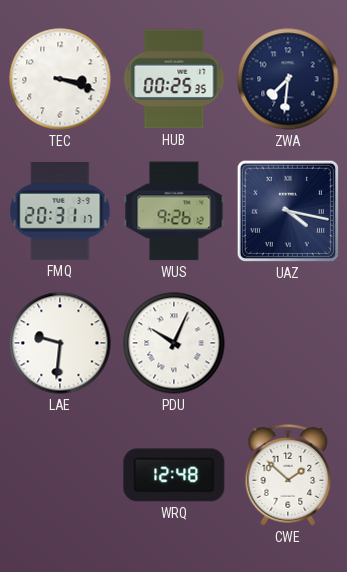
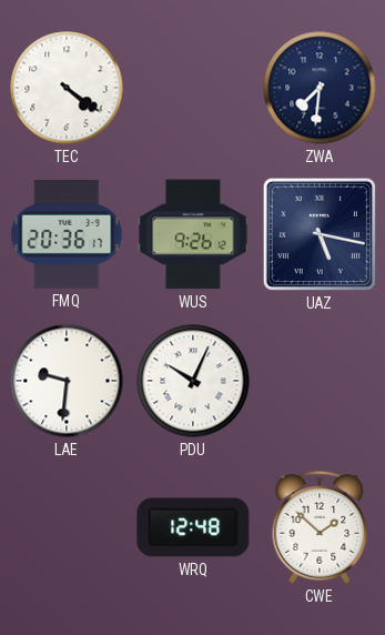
TEC: 3:18 -> 4:21 (67, 88)
HUB: 00:25 -> none (174, 79)
FMQ: 20:31 -> 20:36 (67, 234)
UAZ: 4:17 -> 5:17 (320, 234)
